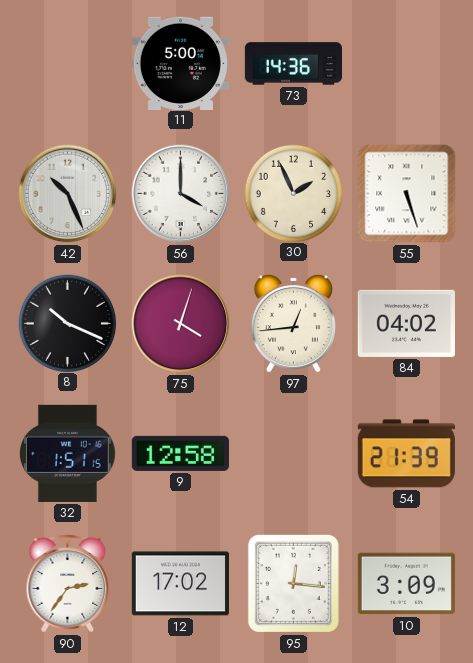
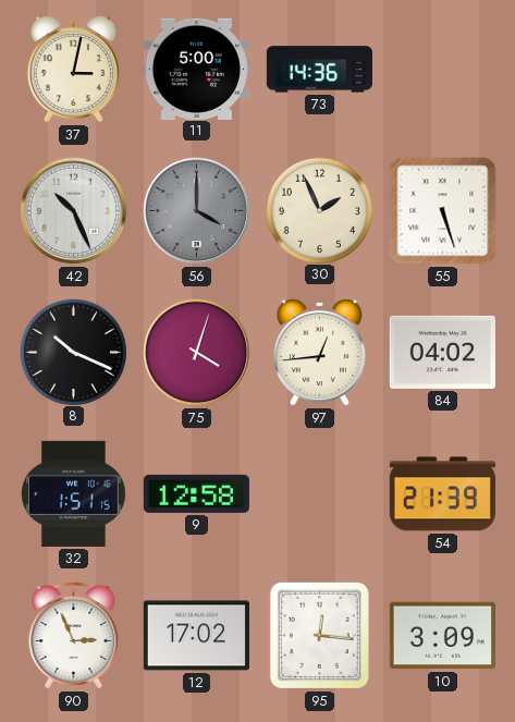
37: none -> 3:02 (73, 69)
56 dial: white -> grey (197, 211)
90: 2:36 -> 2:56 (74, 636)
